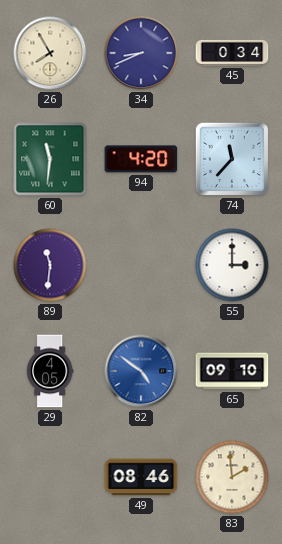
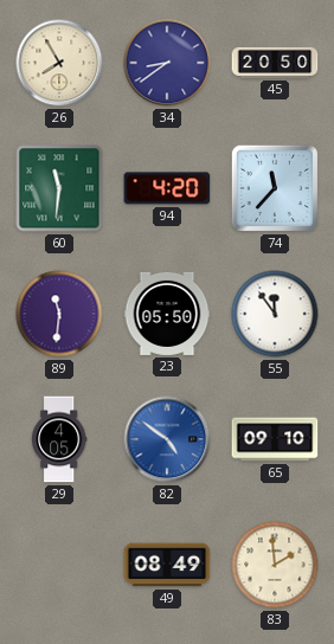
34: 8:41 -> 8:39 (167, 63)
45: 0:34 -> 20:50 (275, 63)
23: none -> 05:50 (167, 314)
55: 3:00 -> 11:54 (275, 314)
49: 08:46 -> 08:49 (167, 565)
